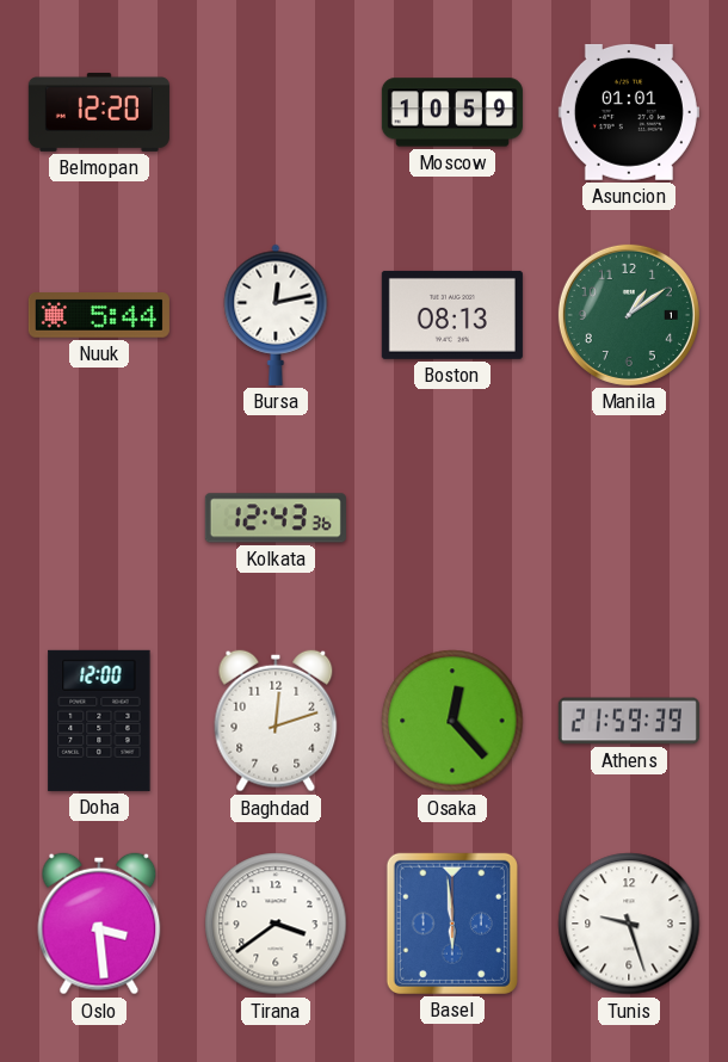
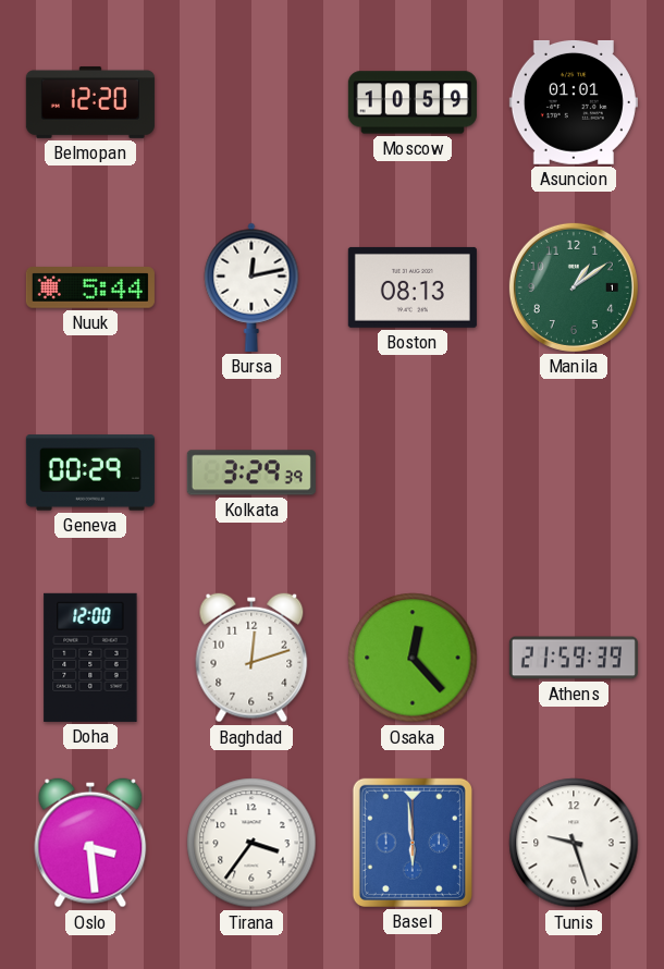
Geneva: none -> 00:29 (90, 473)
Kolkata: 12:43 -> 3:29 (251, 473)
Tirana: 3:39 -> 3:36 (251, 843)
